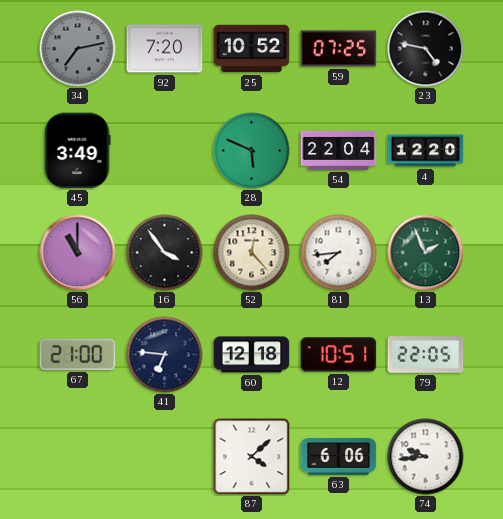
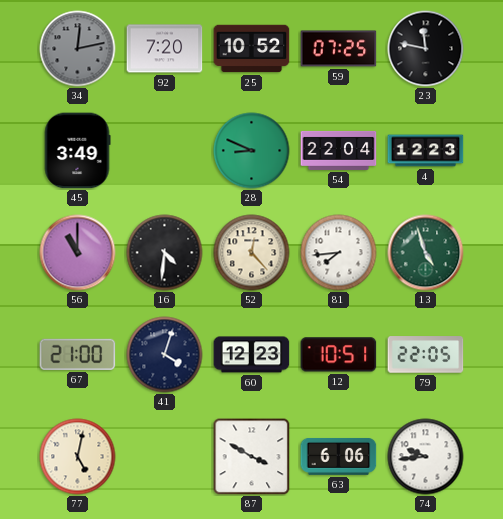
34: 7:13 -> 12:13 (78, 49)
23: 4:47 -> 11:47 (426, 49)
28: 5:49 -> 8:49 (252, 151)
4: 12:20 -> 12:23 (426, 151)
16: 3:54 -> 4:31 (165, 253)
13: 1:56 -> 4:57 (426, 253)
41: 6:46 -> 4:03 (165, 355)
60: 12:18 -> 12:23 (252, 355)
77: none -> 5:02 (78, 457)
87: 4:08 -> 3:50 (252, 457)
